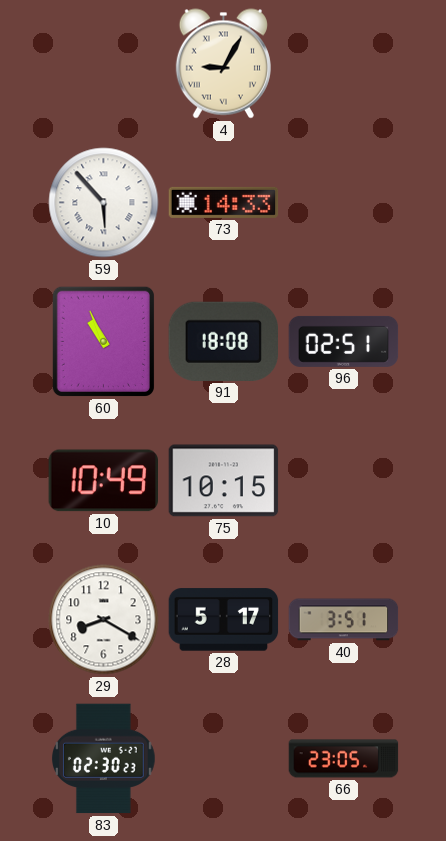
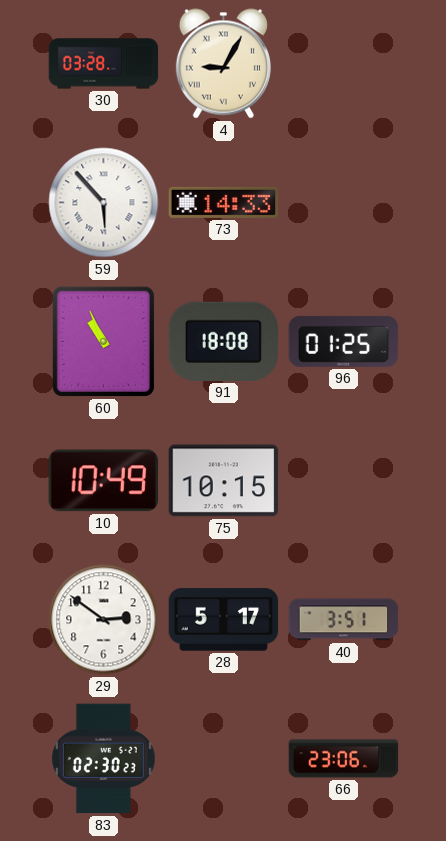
30: none -> 03:28 (104, 64)
96: 02:51 -> 01:25 (344, 341)
29: 8:20 -> 2:51 (104, 620)
66: 23:05 -> 23:06 (344, 759)
